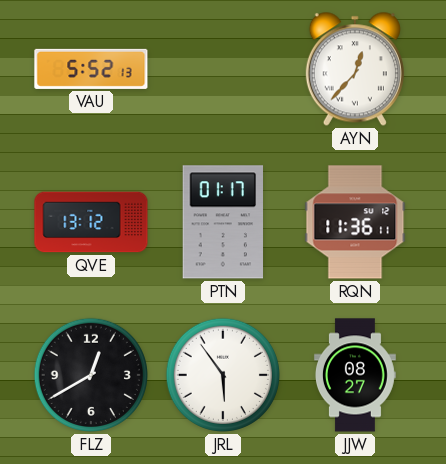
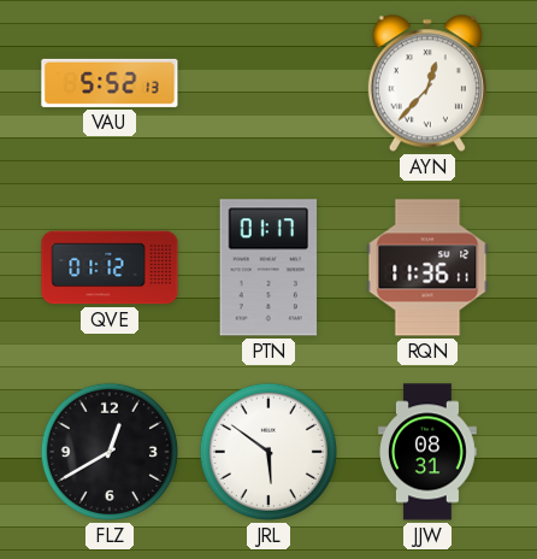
QVE: 13:12 -> 01:12 (110, 267)
JRL: 5:54 -> 5:51 (268, 452)
JJW: 08:27 -> 08:31 (427, 452)
